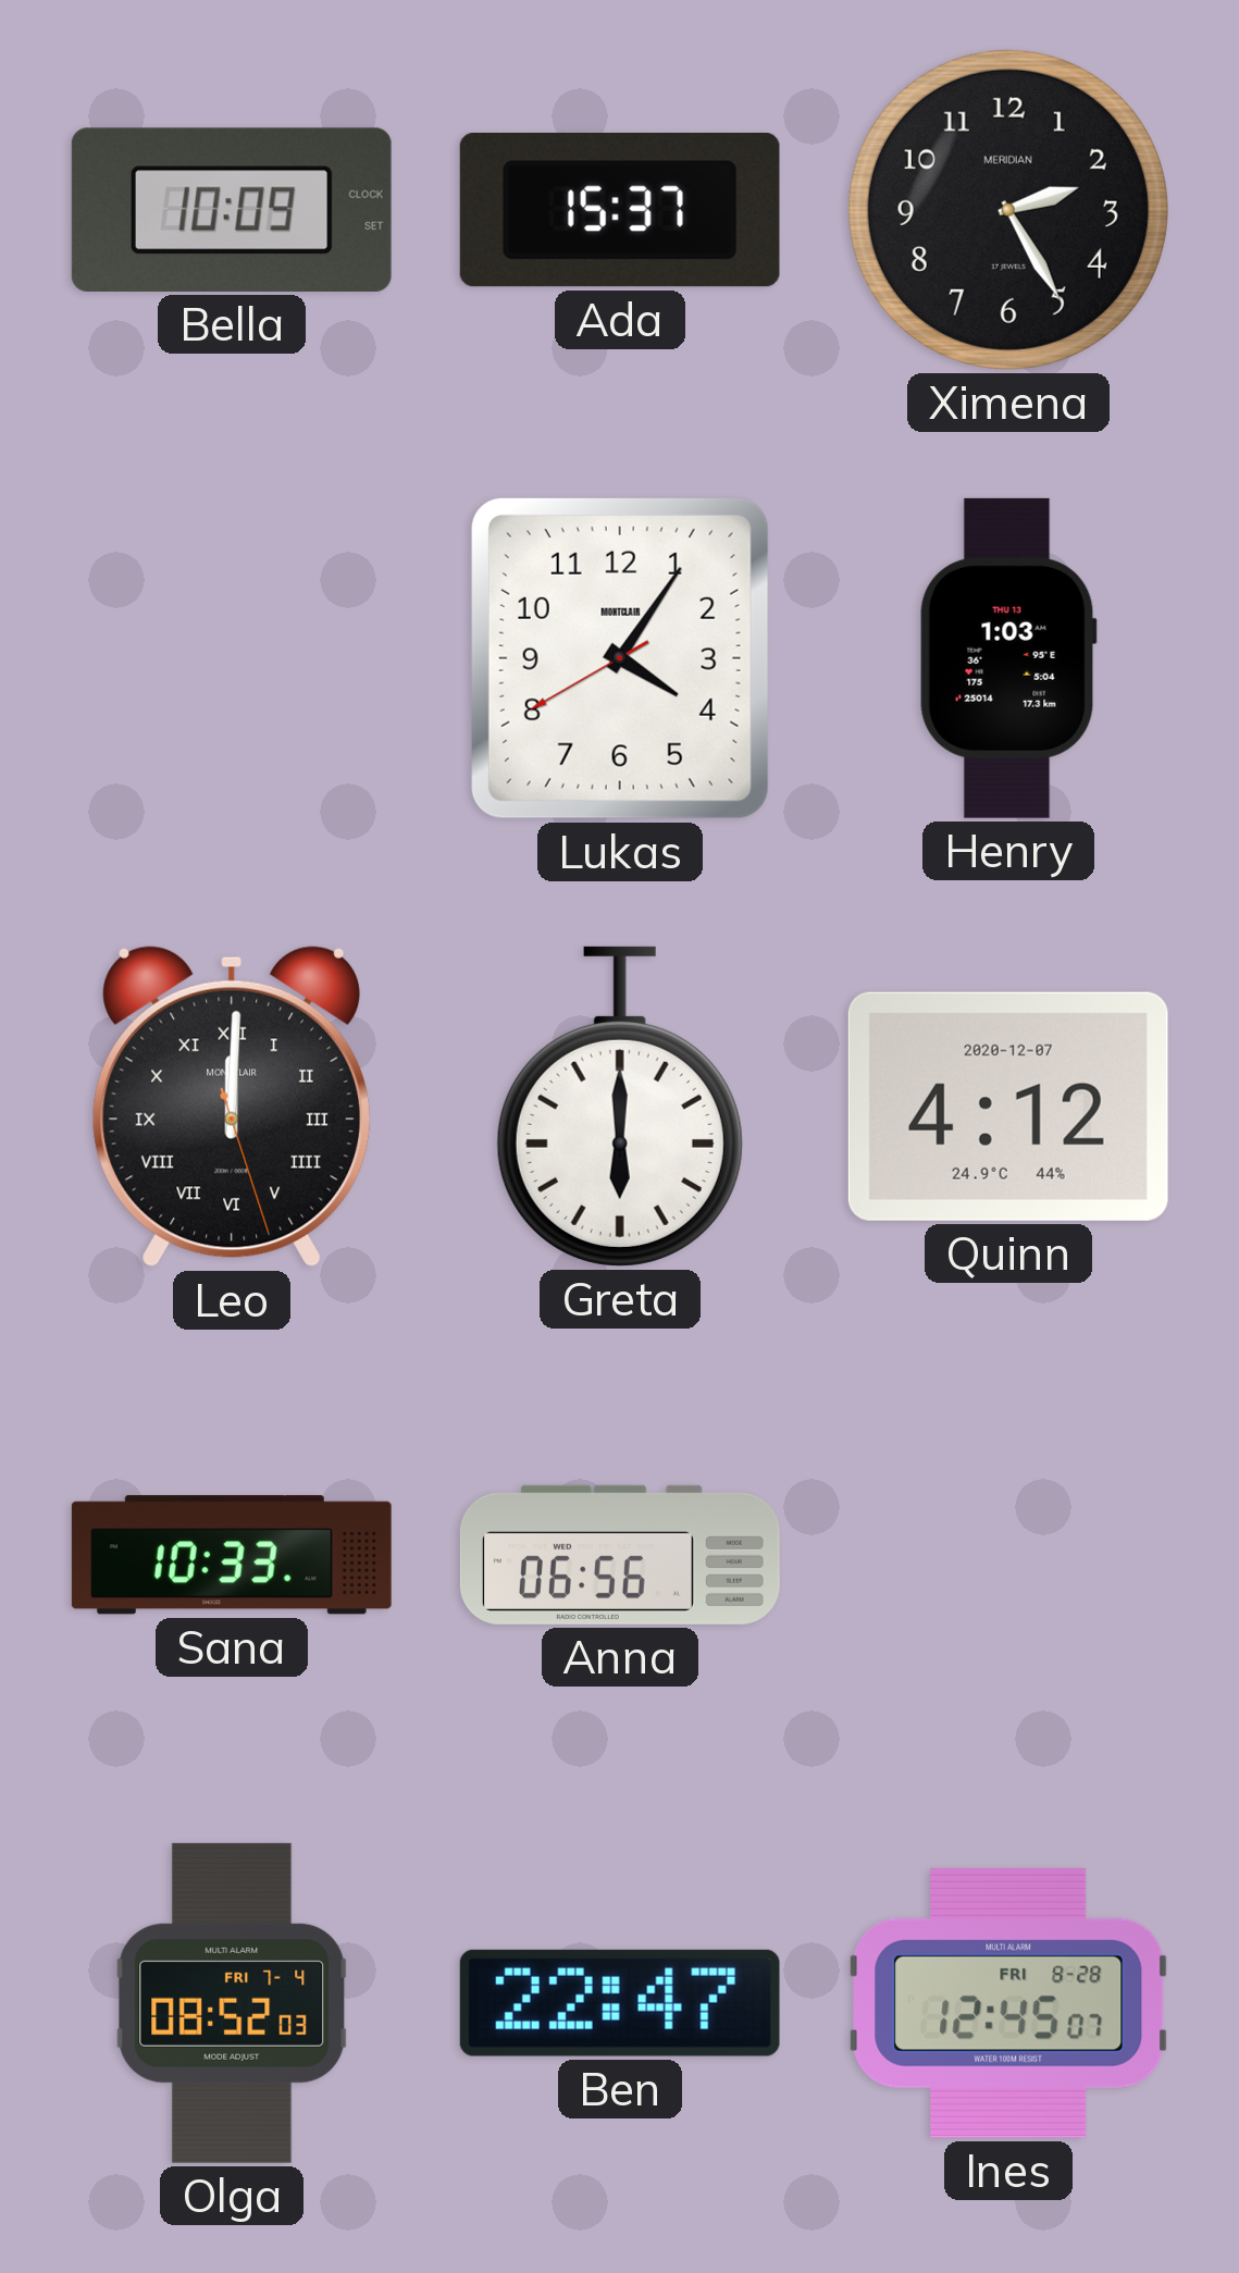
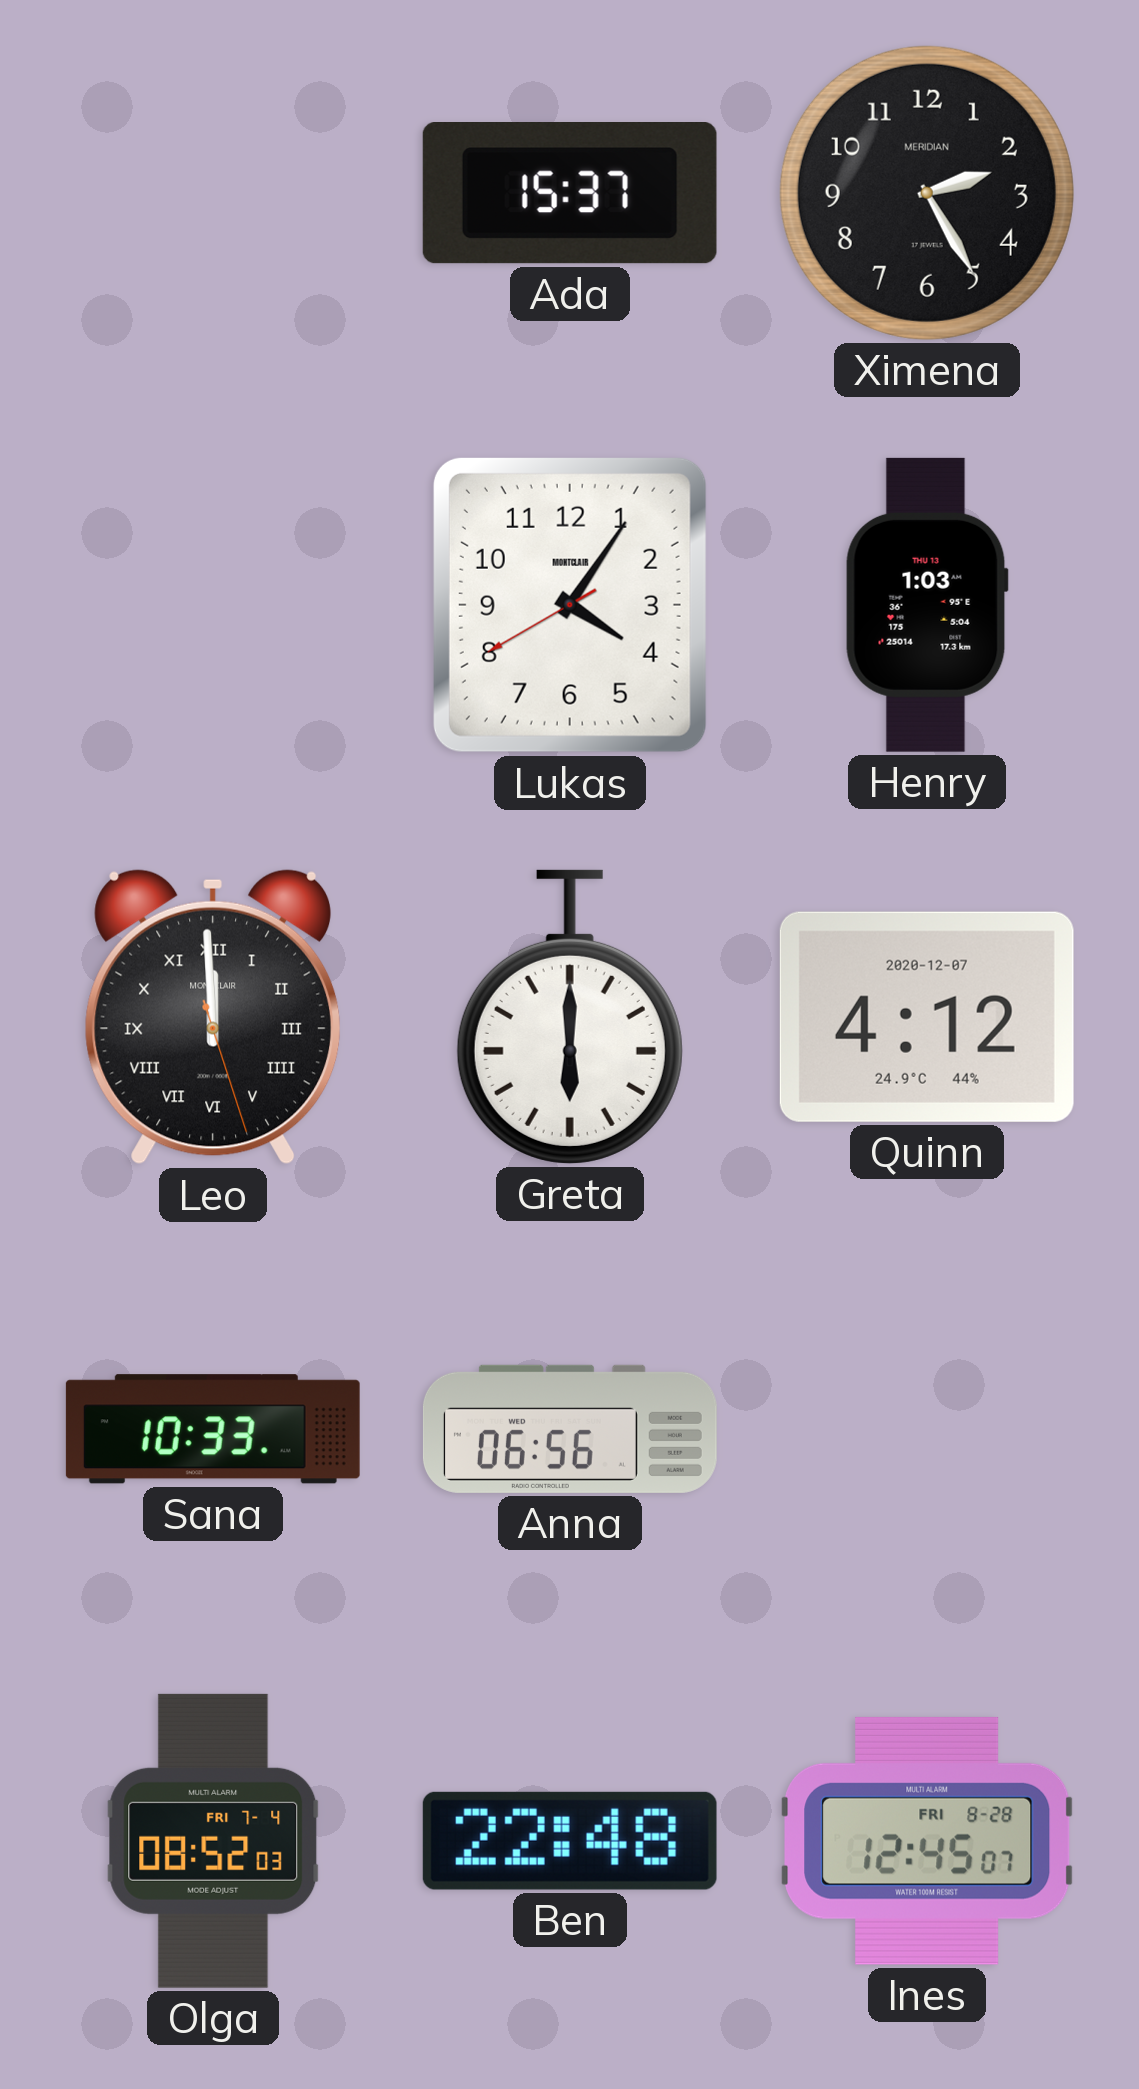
Bella: 10:09 -> none (232, 210)
Leo: 12:00 -> 11:59 (213, 1017)
Ben: 22:47 -> 22:48 (570, 1841)
